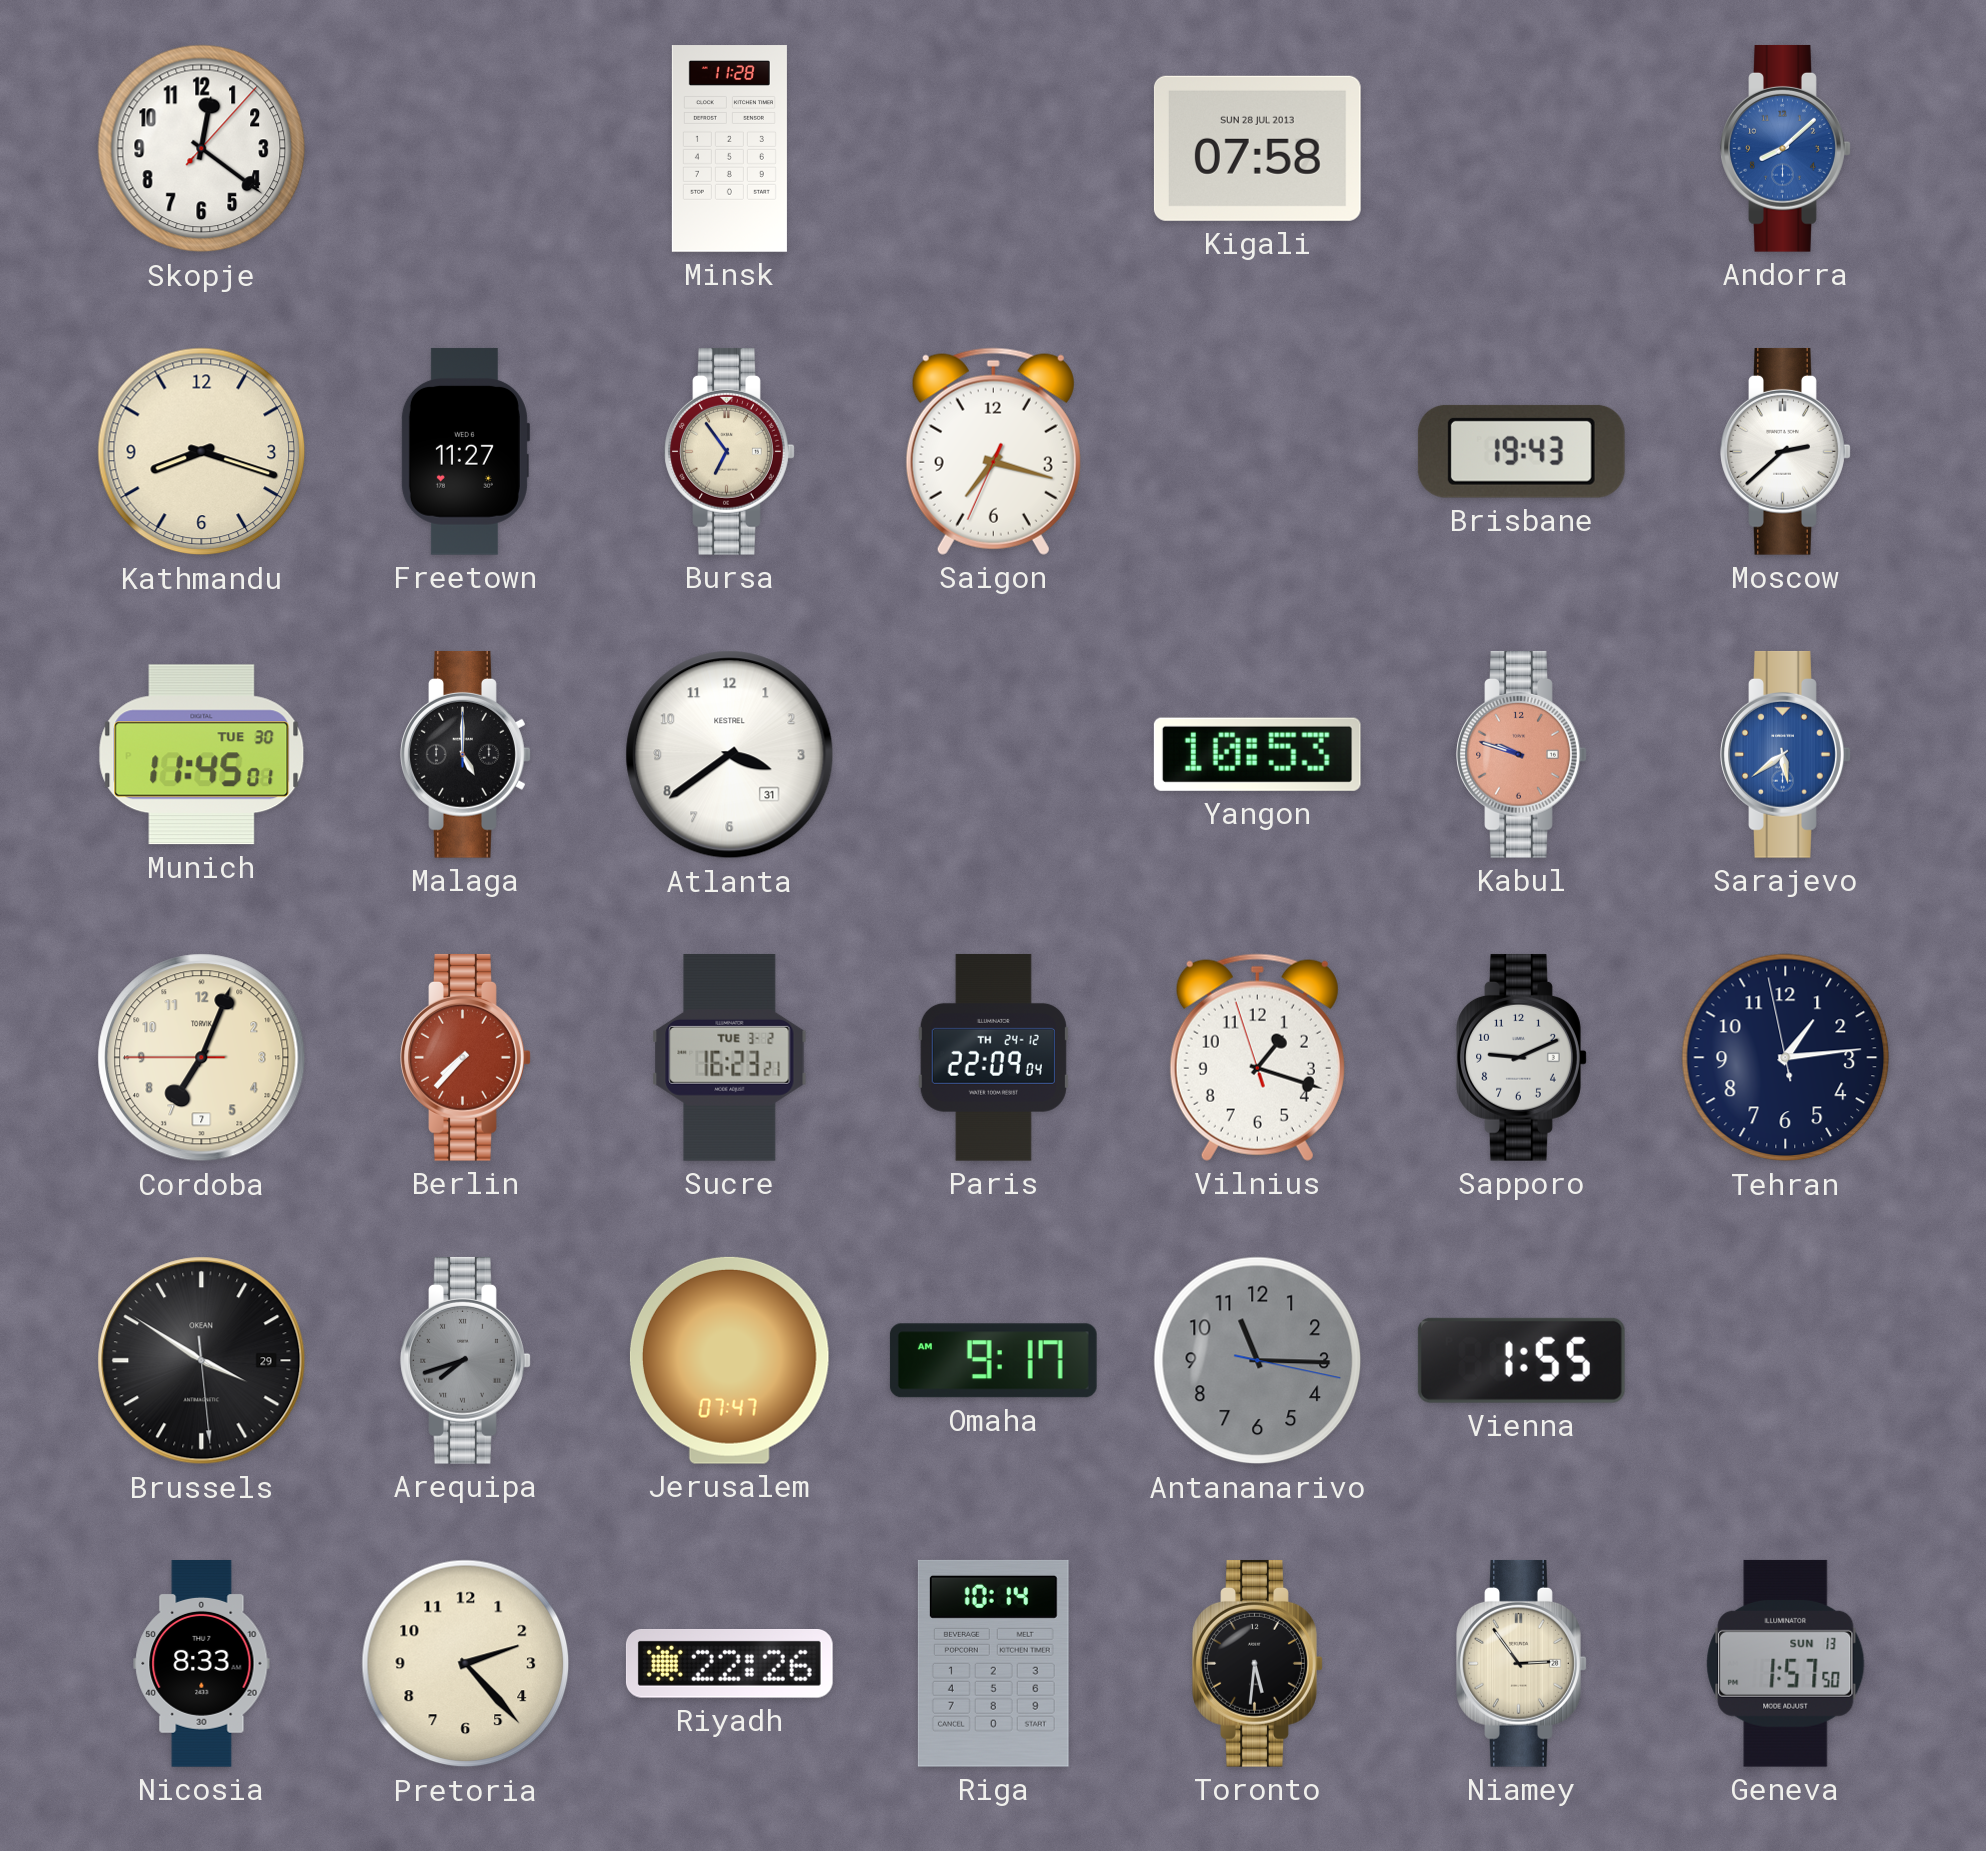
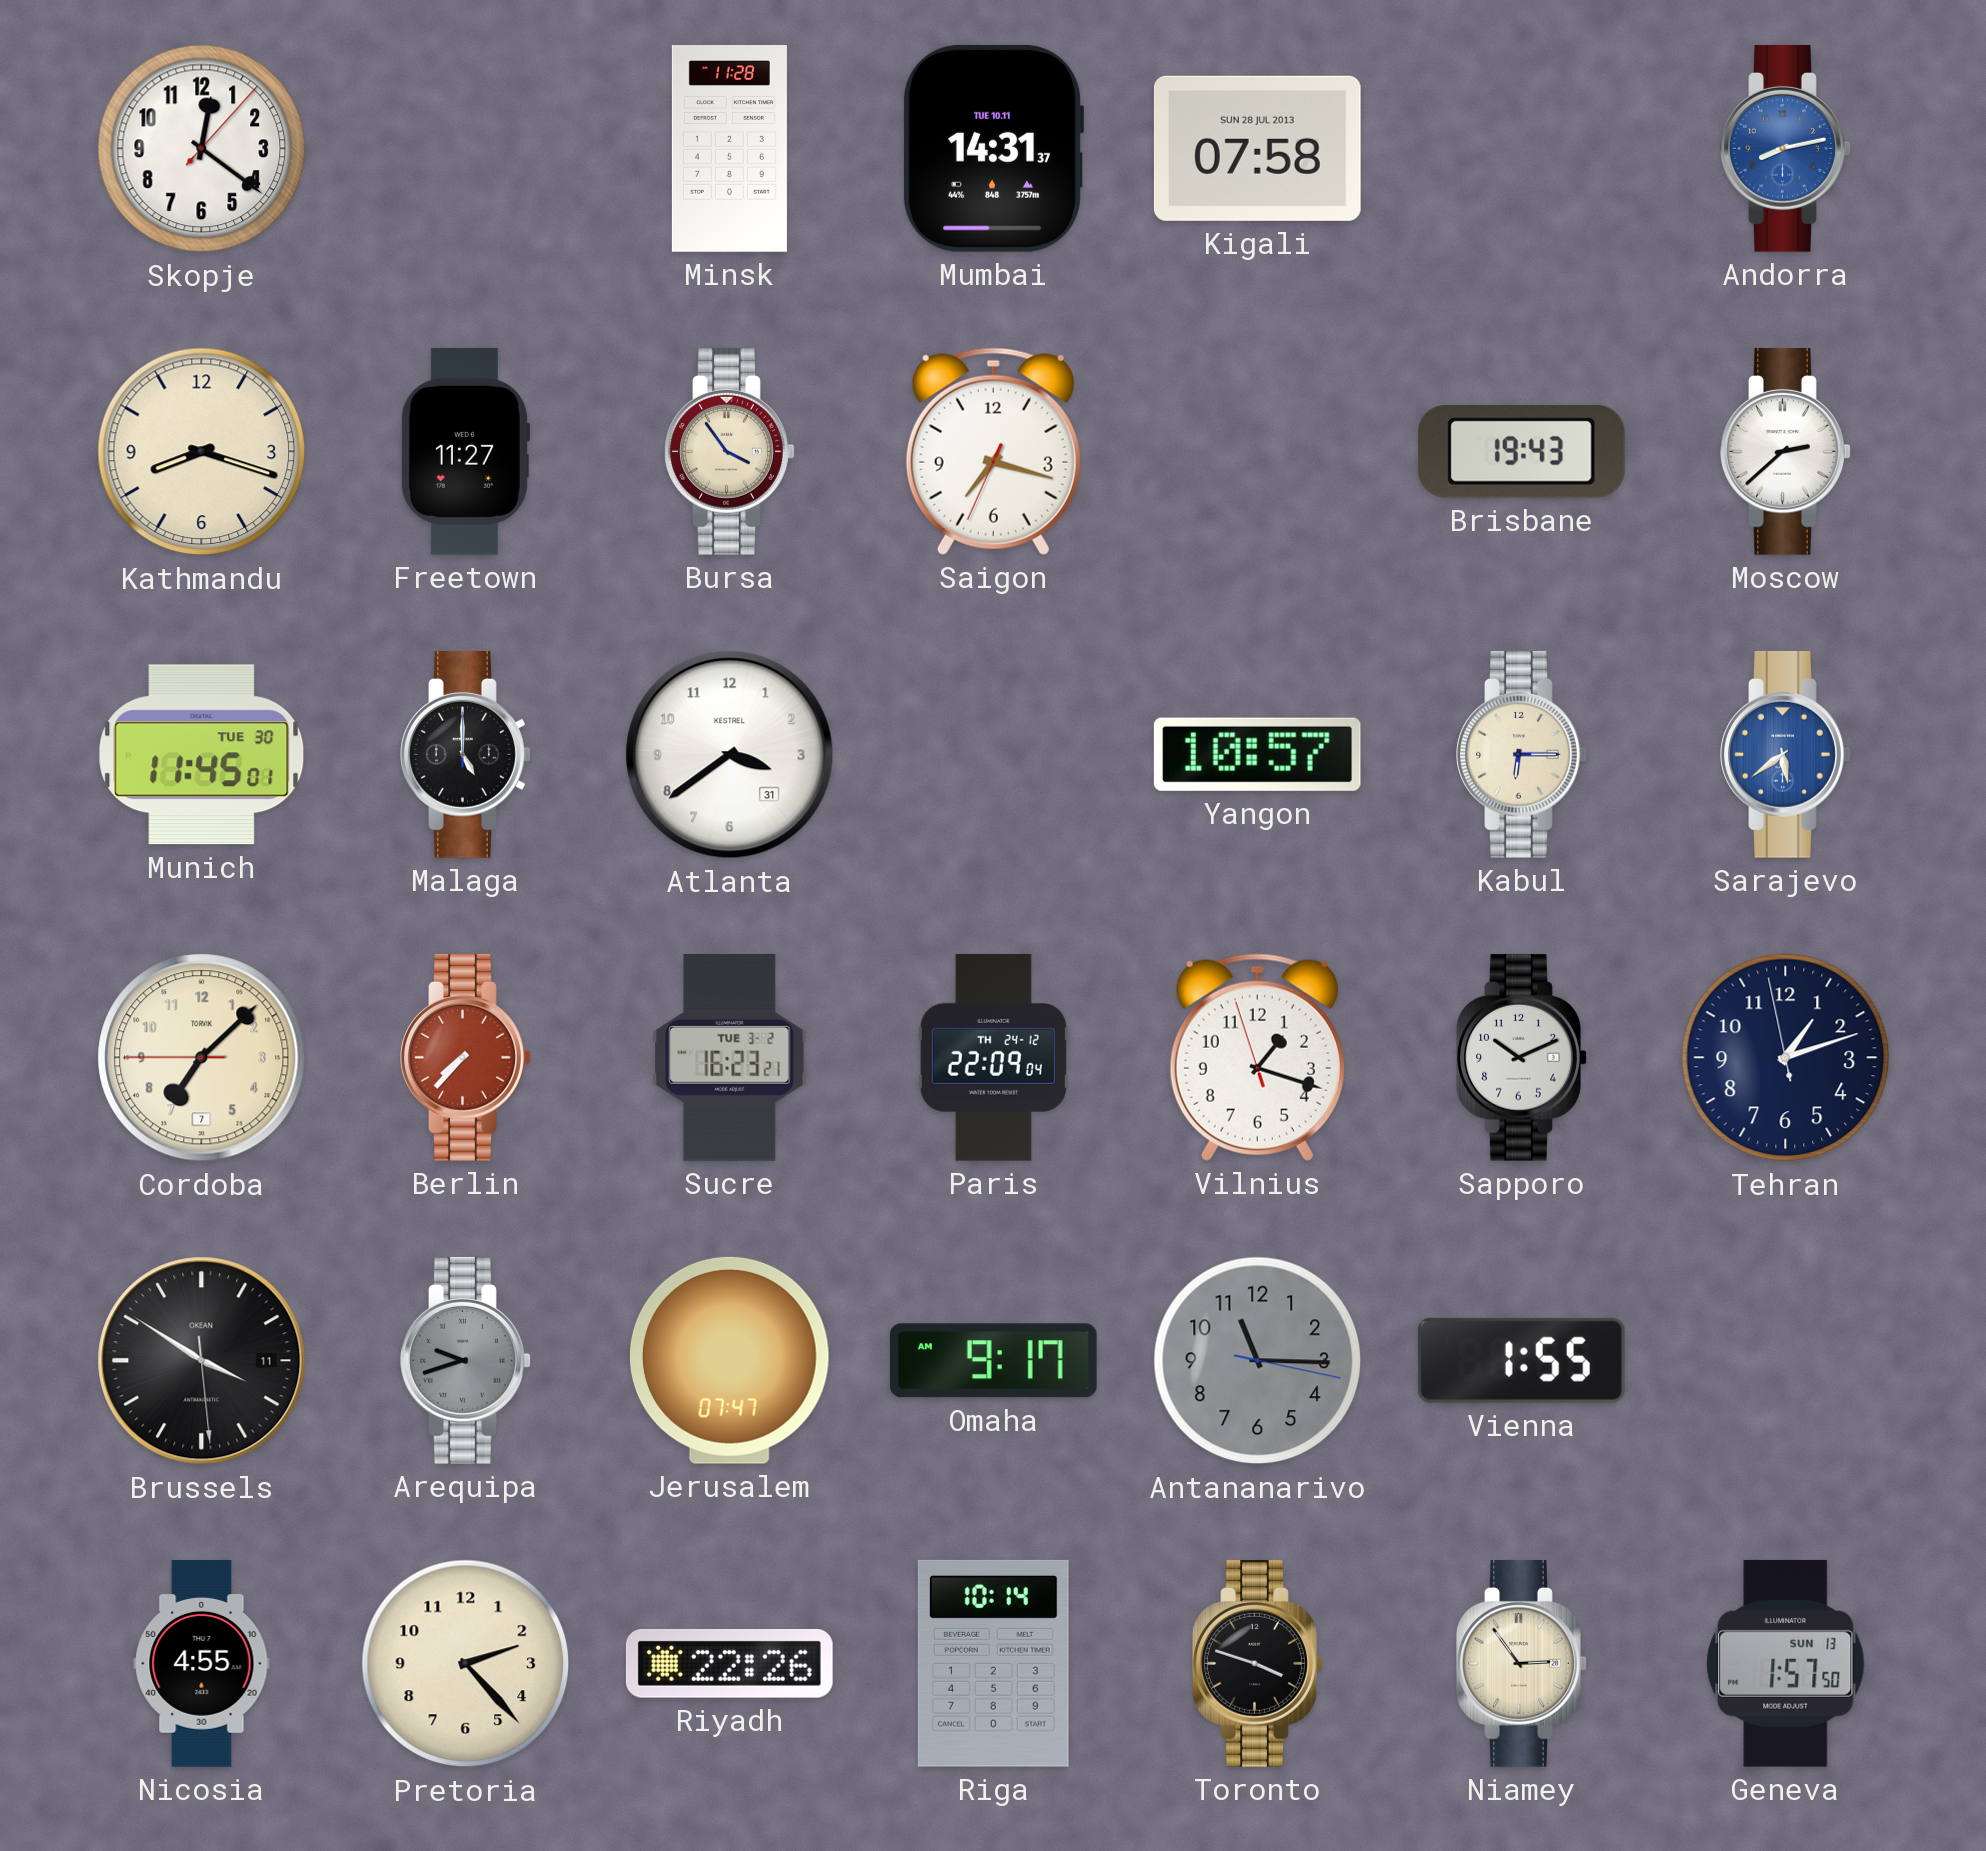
Mumbai: none -> 14:31 (992, 148)
Andorra: 8:08 -> 8:13 (1786, 148)
Bursa: 6:54 -> 3:54 (730, 451)
Yangon: 10:53 -> 10:57 (1257, 754)
Kabul: 9:48 -> 6:15 (1522, 754)
Kabul dial: salmon -> cream (1522, 754)
Cordoba: 7:03 -> 7:07 (202, 1058)
Sapporo: 9:11 -> 10:11 (1522, 1057)
Tehran: 1:13 -> 1:11 (1786, 1058)
Brussels date: 29 -> 11 (202, 1361)
Arequipa: 7:42 -> 9:42 (466, 1360)
Nicosia: 8:33 -> 4:55 (202, 1664)
Toronto: 5:31 -> 3:48 (1258, 1663)
